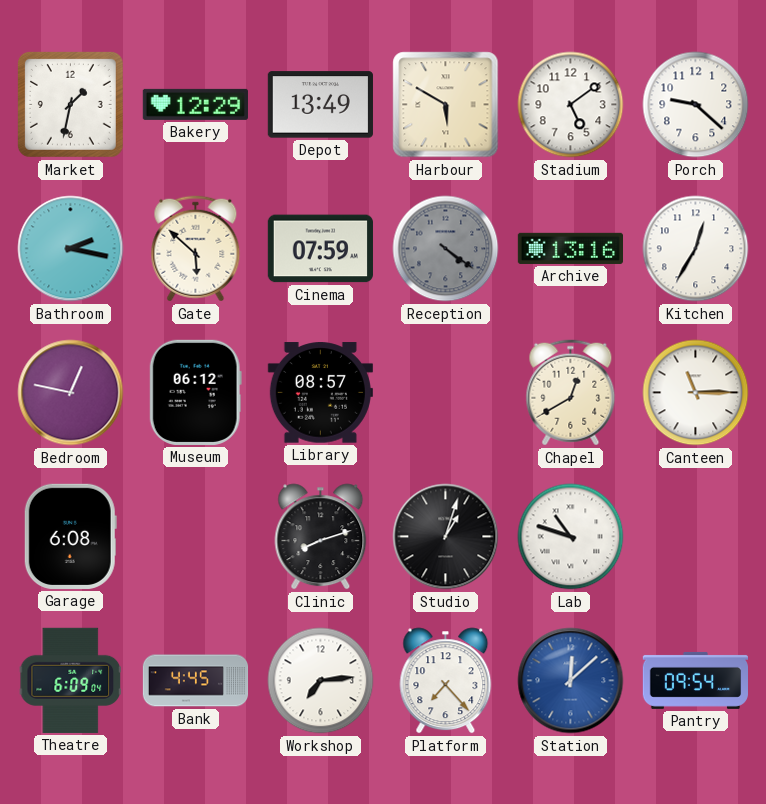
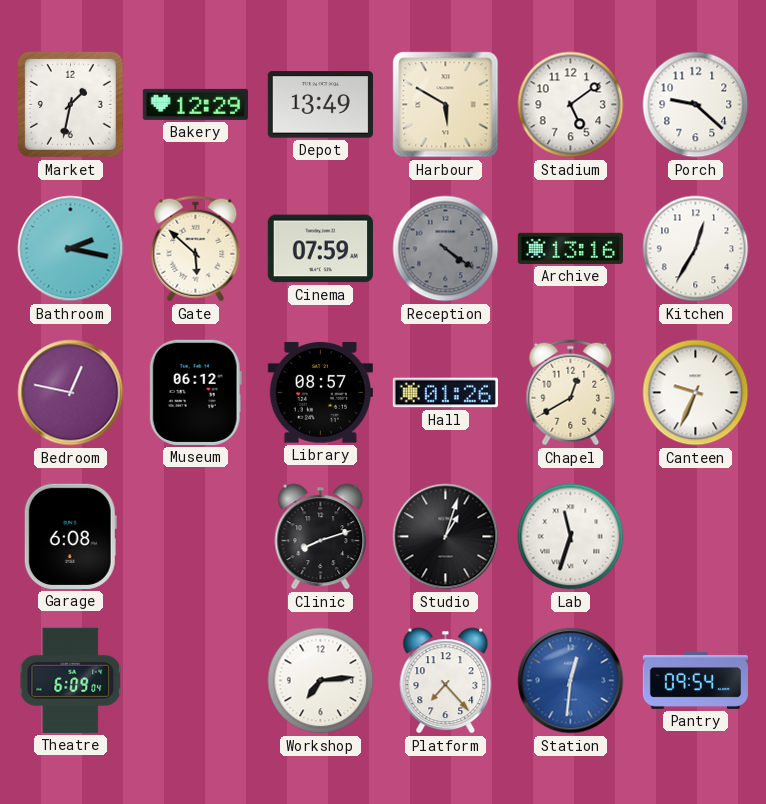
Hall: none -> 01:26 (445, 393)
Canteen: 11:15 -> 9:34 (696, 393)
Lab: 10:48 -> 11:33 (571, 537)
Bank: 4:45 -> none (196, 681)
Station: 12:08 -> 12:31 (571, 681)
